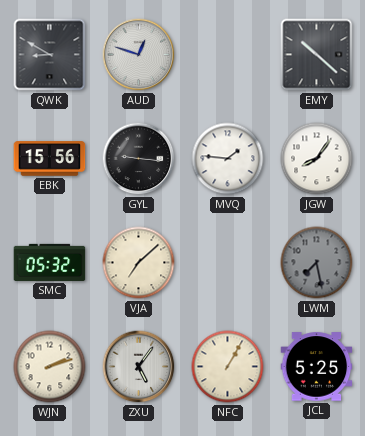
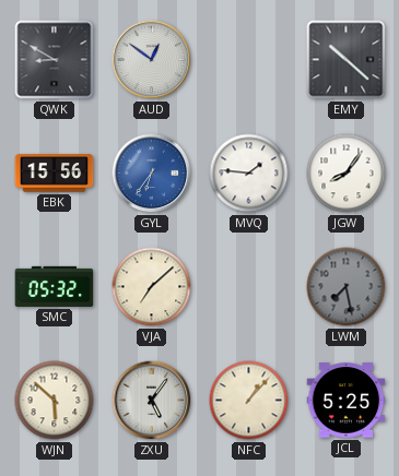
AUD: 12:48 -> 12:51 (152, 60)
GYL: 9:16 -> 6:36 (152, 174)
GYL dial: black -> blue (152, 174)
WJN: 2:12 -> 5:52 (55, 401)
NFC: 1:05 -> 1:07 (249, 401)
